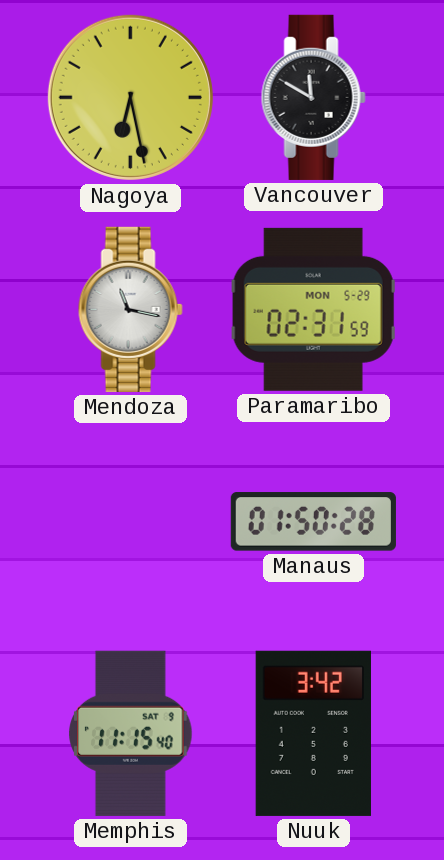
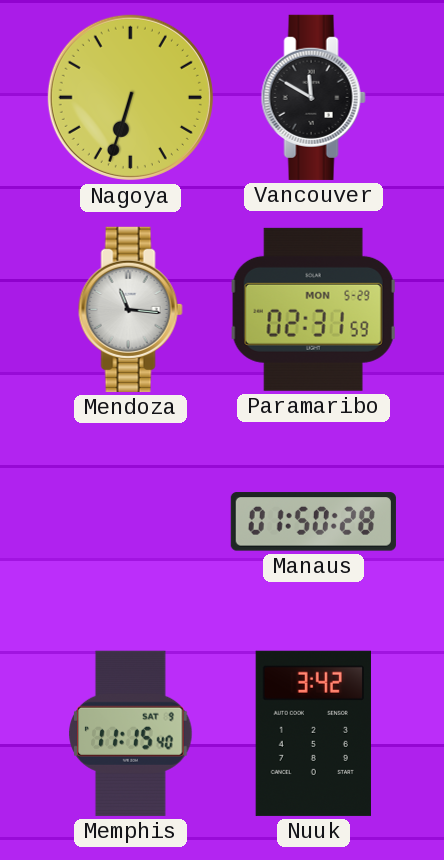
Nagoya: 6:28 -> 6:33 (130, 97)
Mendoza: 11:17 -> 11:16 (130, 309)
